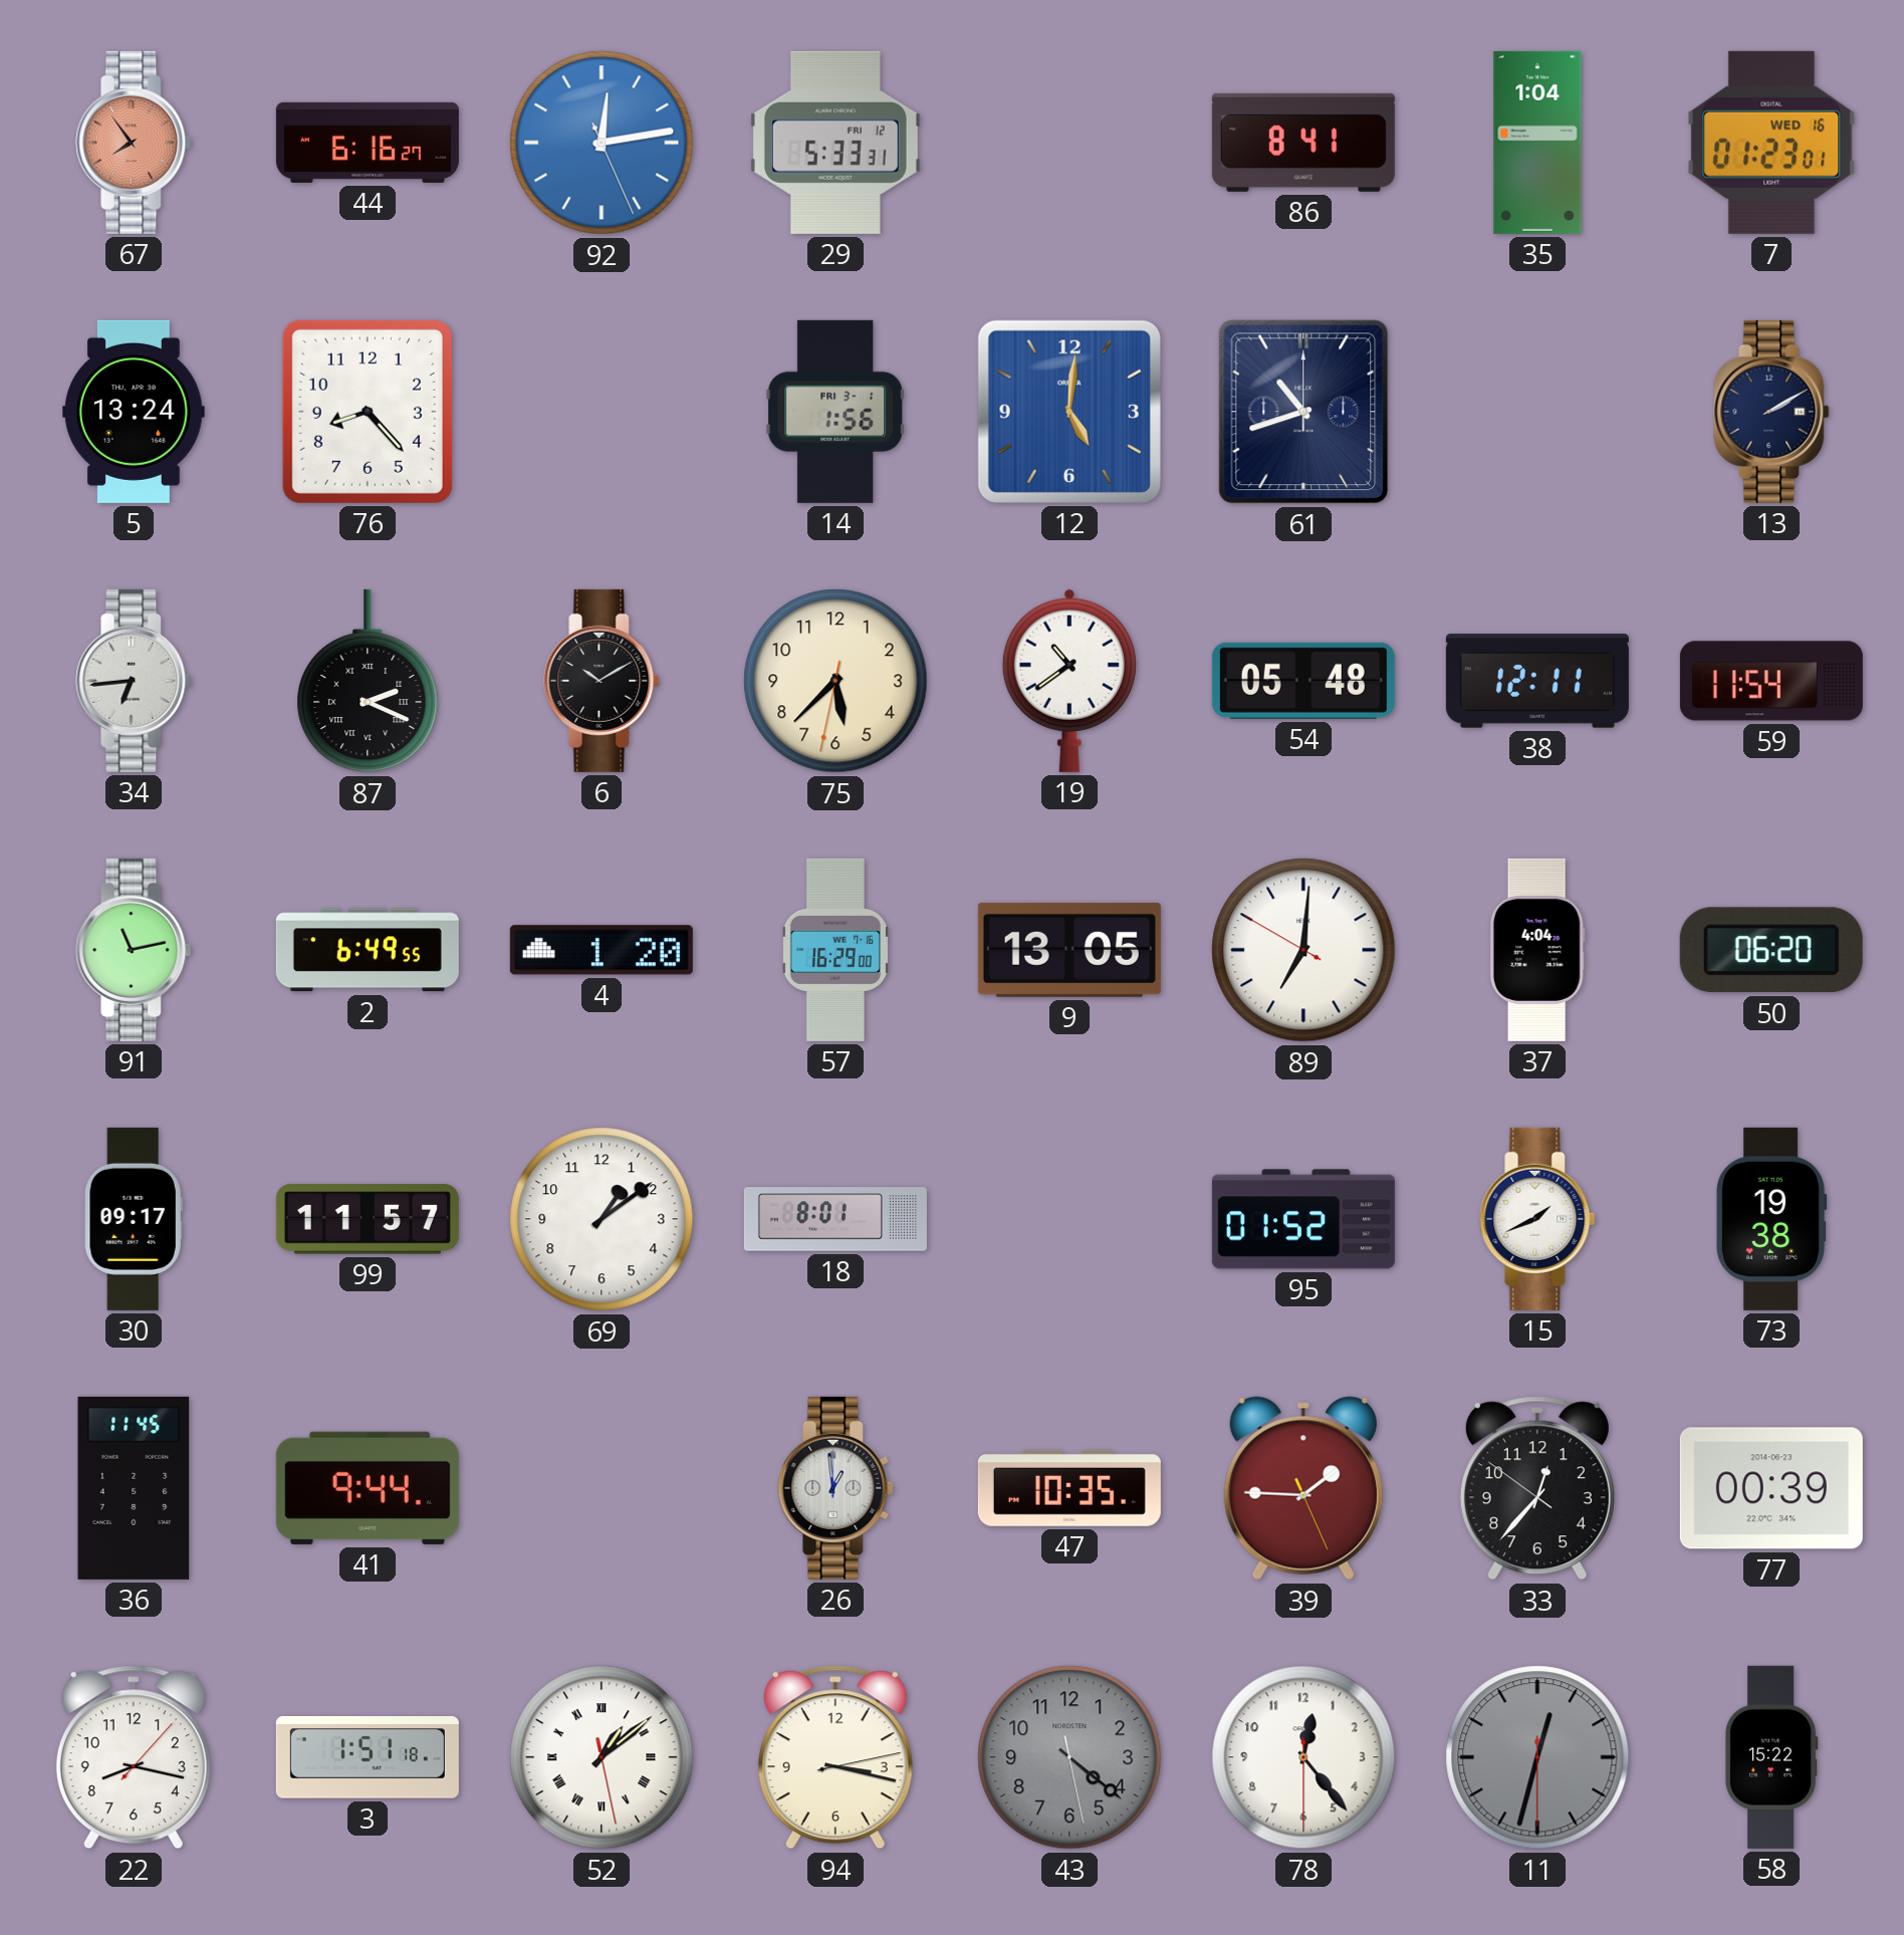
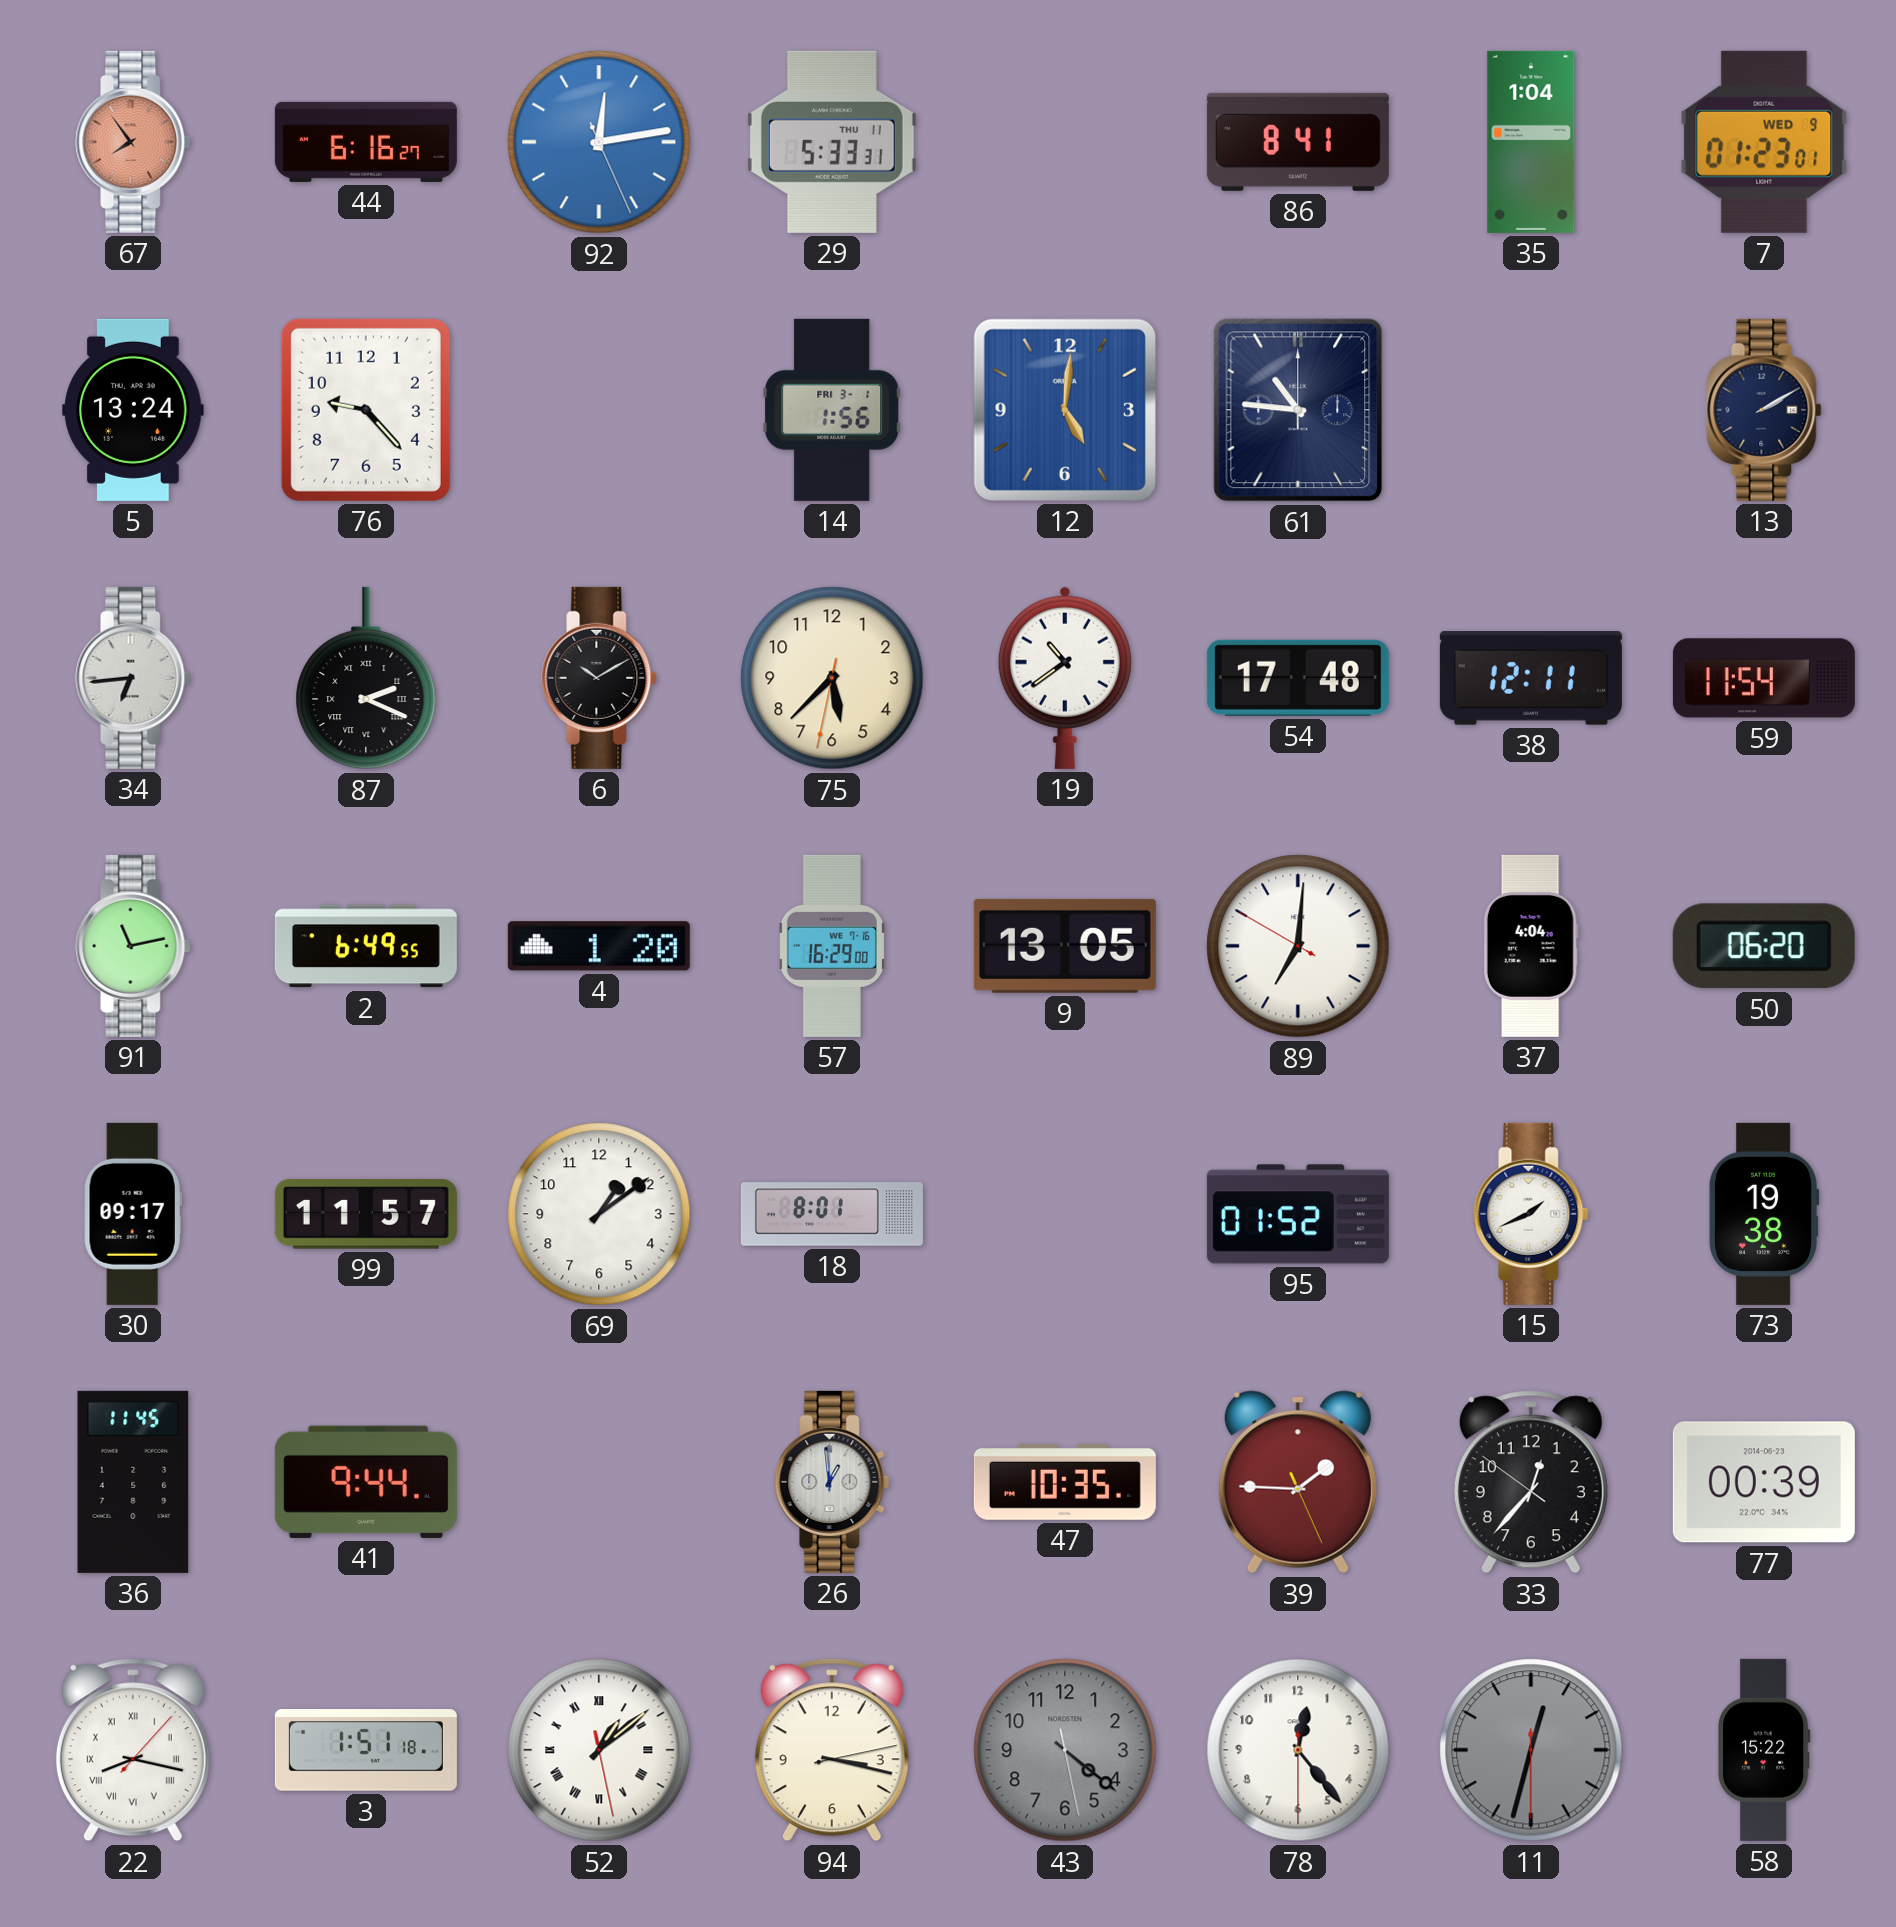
29 date: FRI 12 -> THU 11 (832, 142)
7 date: WED 16 -> WED 9 (1764, 142)
76: 8:23 -> 9:23 (366, 410)
61: 10:42 -> 10:46 (1298, 410)
54: 05:48 -> 17:48 (1298, 678)
22 numerals: Arabic -> Roman (133, 1750)
